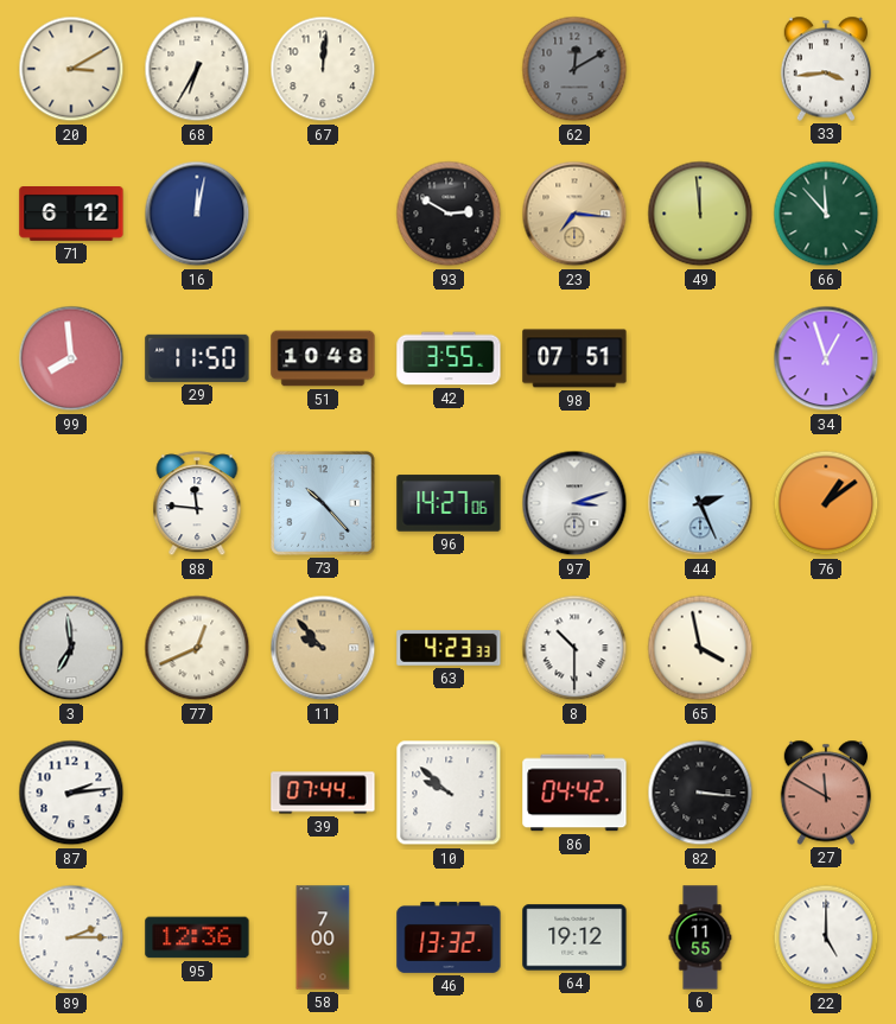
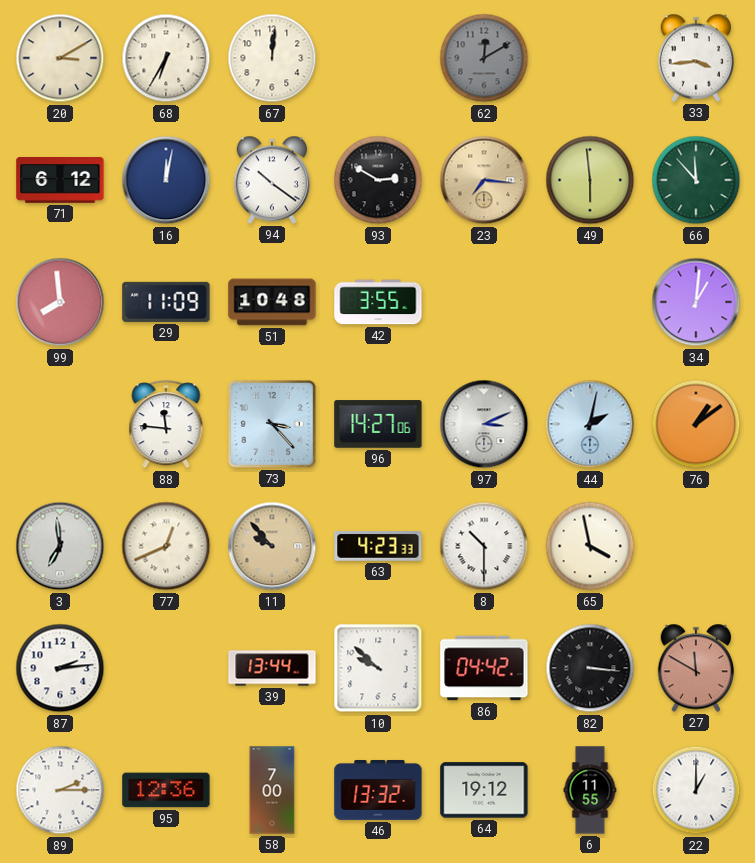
94: none -> 10:21 (272, 180)
49: 11:59 -> 5:59 (590, 180)
29: 11:50 -> 11:09 (166, 302)
98: 07:51 -> none (574, 358)
34: 12:57 -> 1:01 (696, 302)
73: 10:23 -> 3:23 (272, 424)
97: 3:12 -> 3:11 (484, 424)
44: 2:26 -> 2:02 (590, 424)
39: 07:44 -> 13:44 (272, 668)
22: 5:00 -> 1:00 (696, 790)
